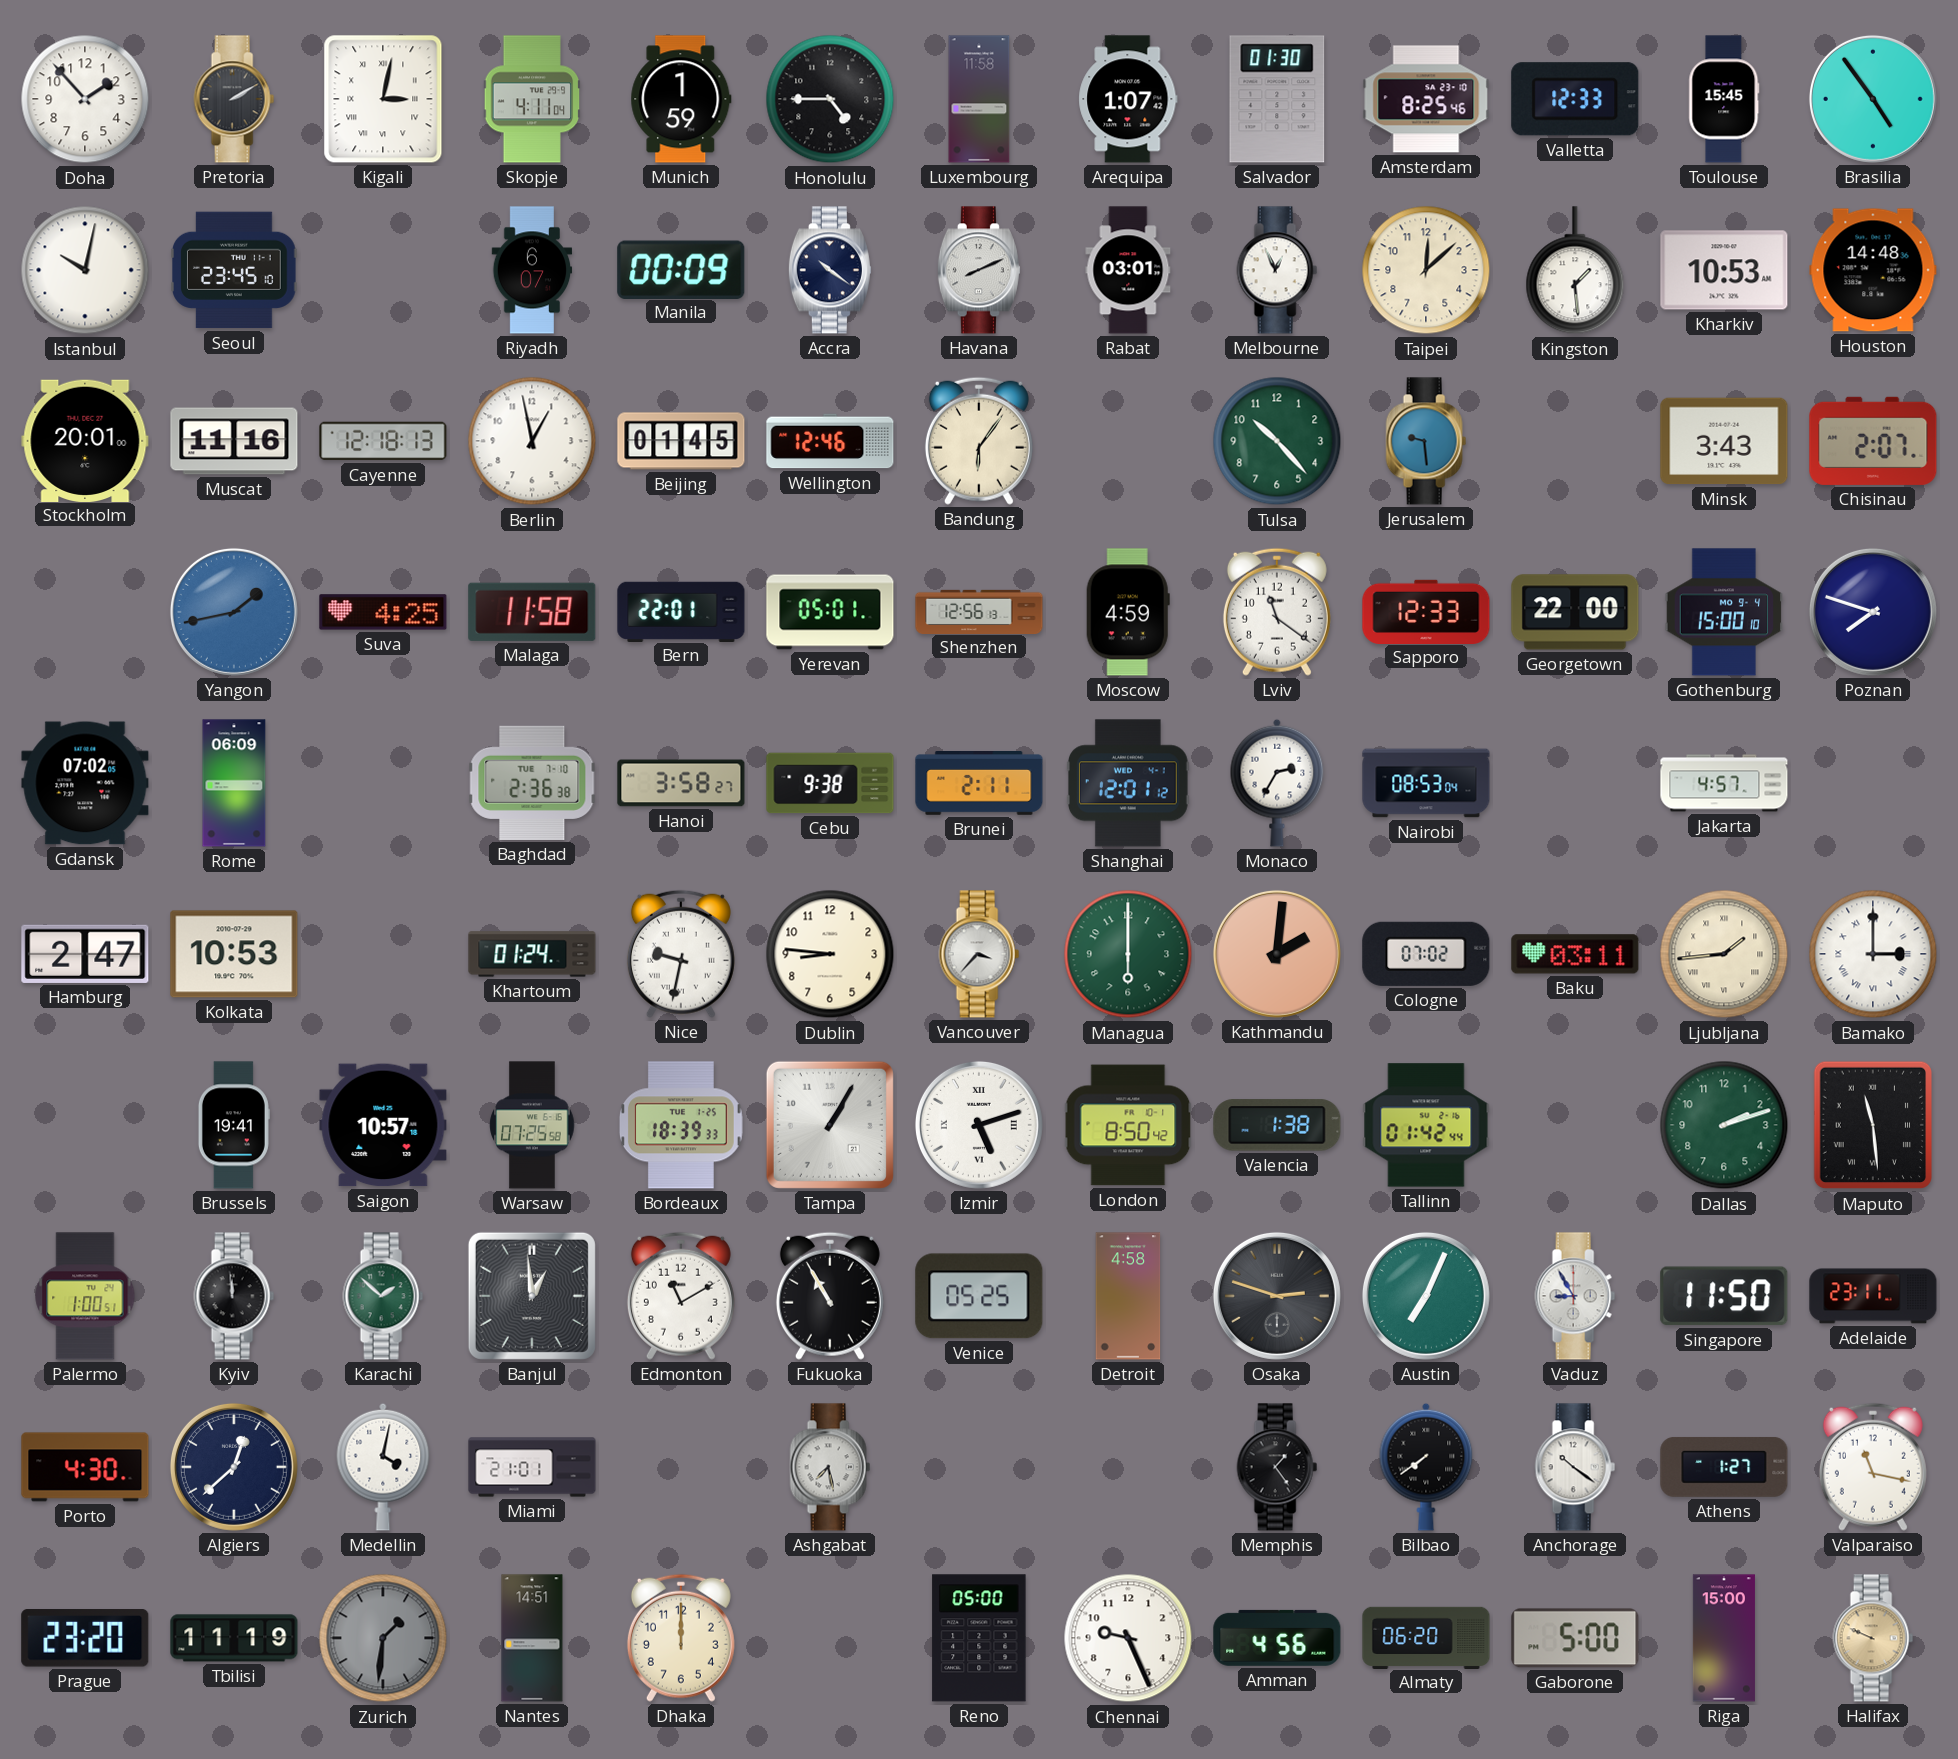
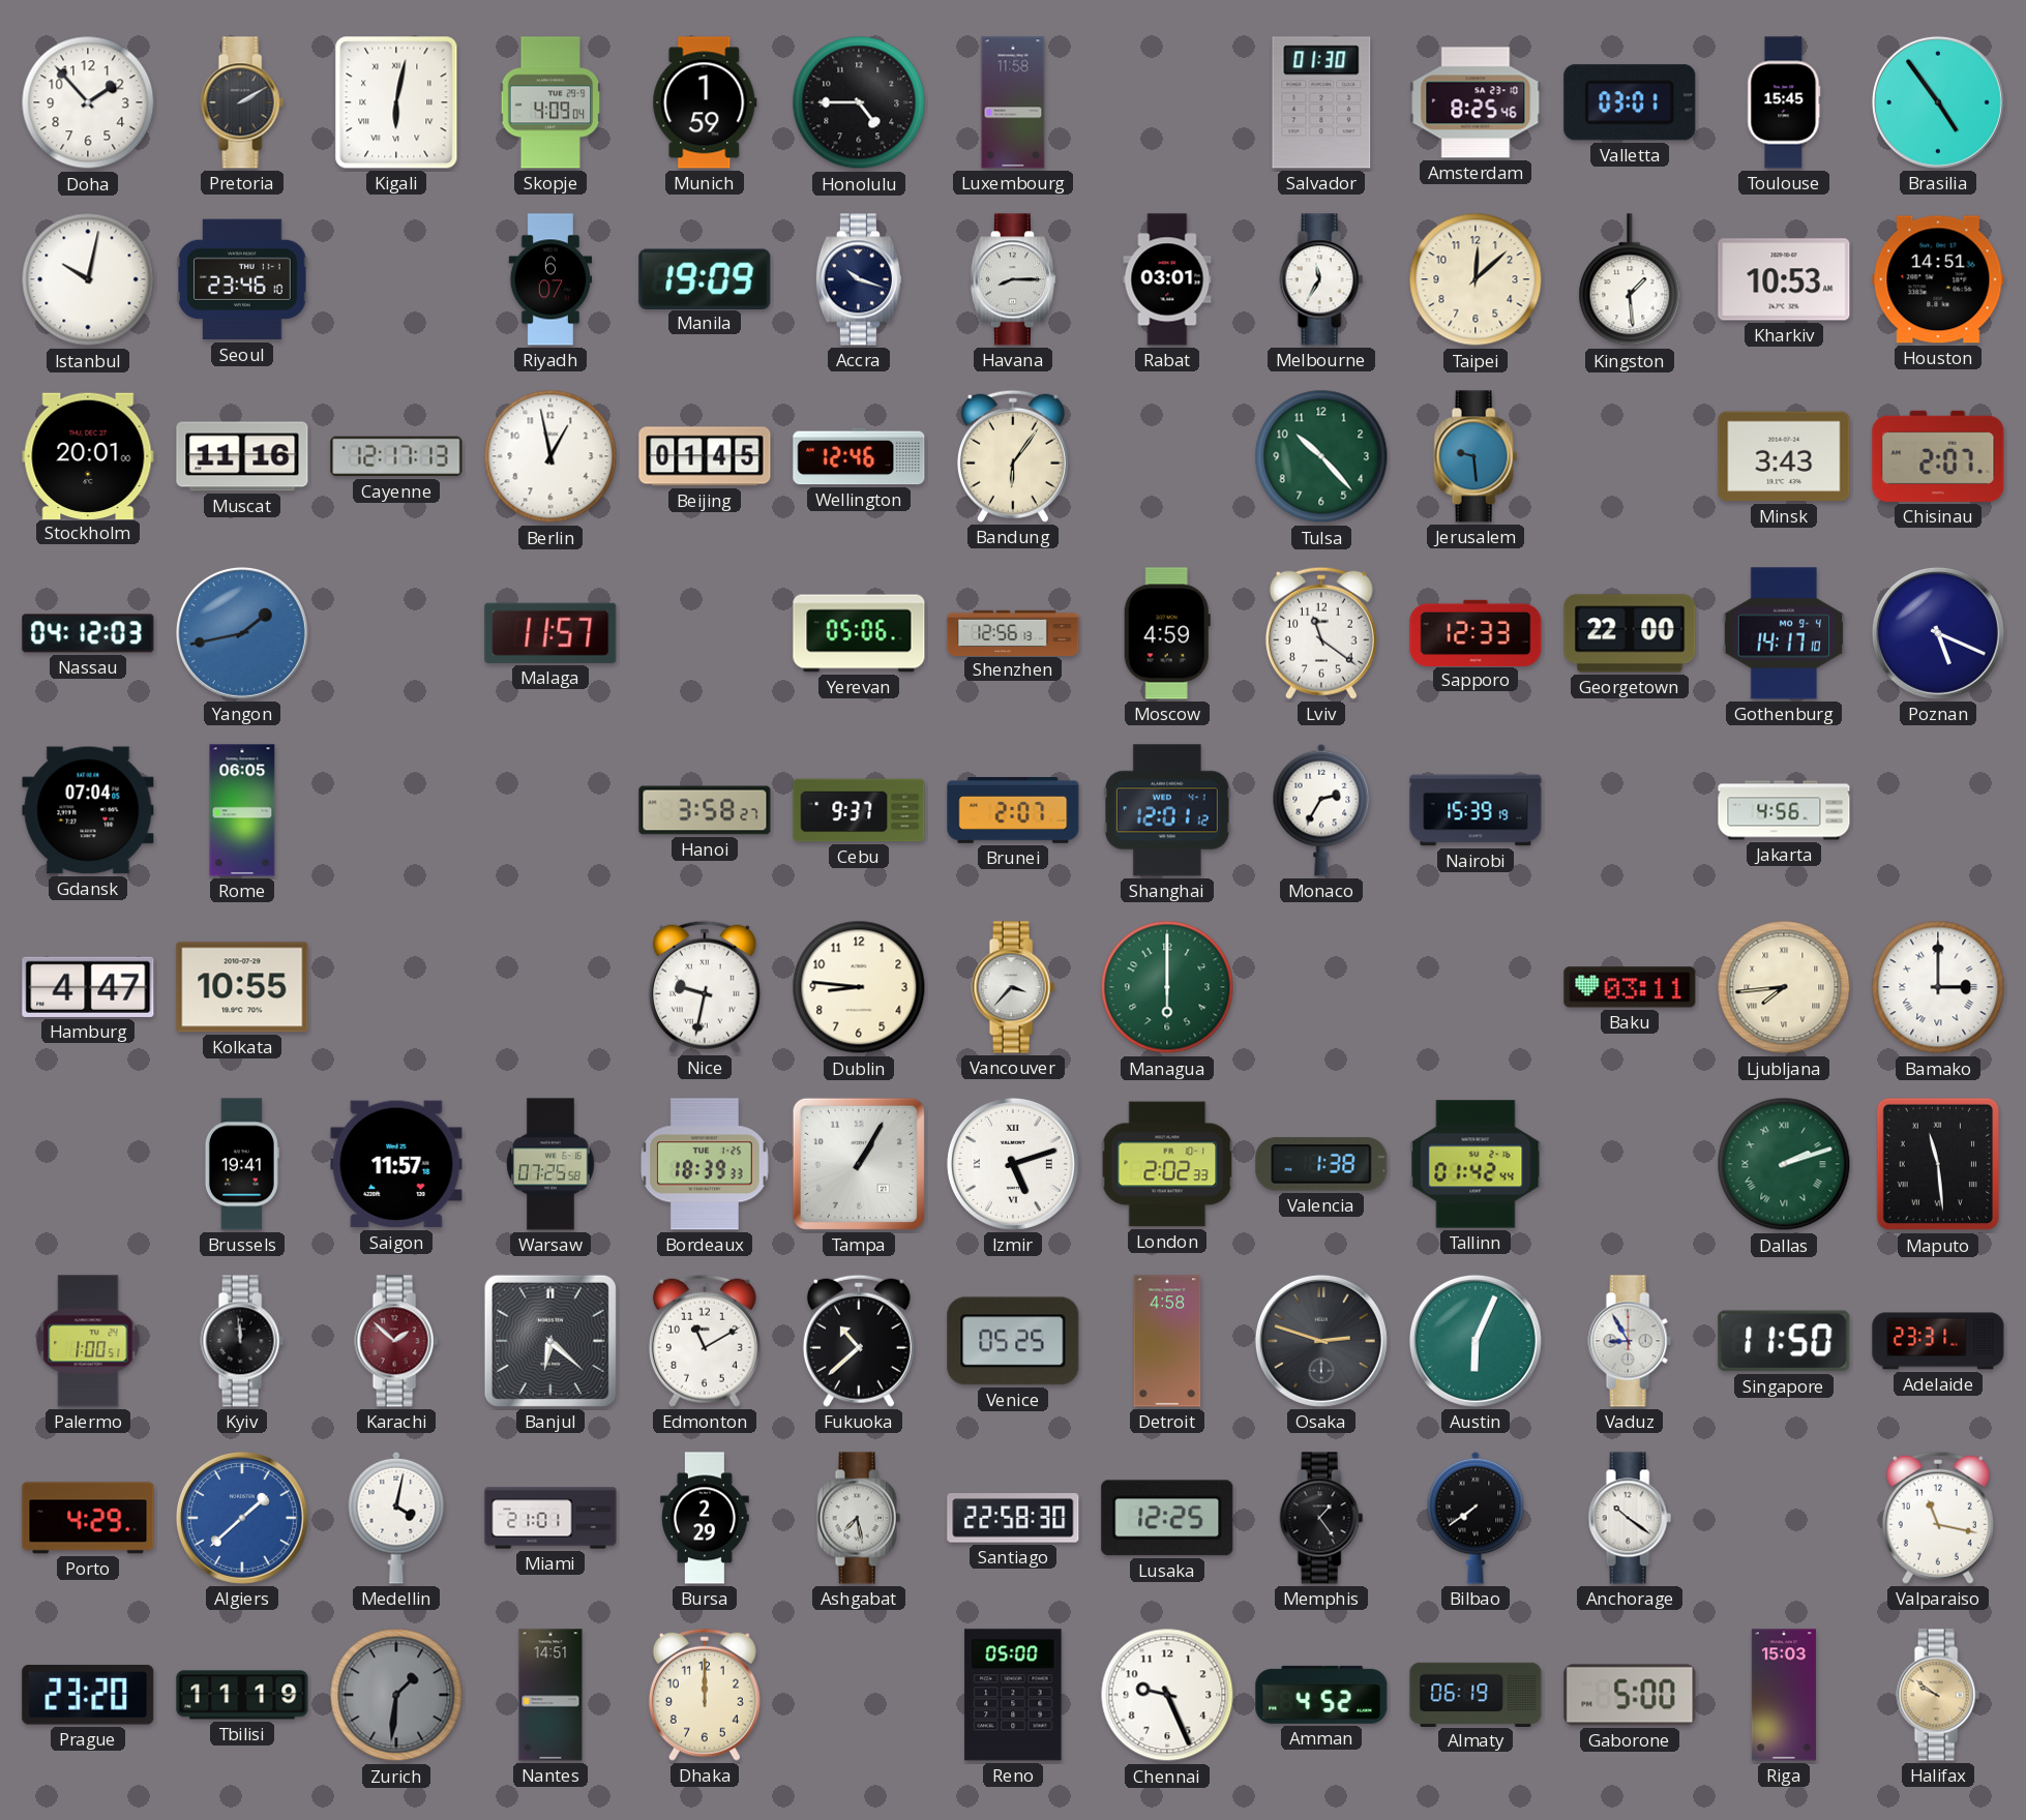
Kigali: 3:02 -> 6:02 (396, 102)
Skopje: 4:11 -> 4:09 (550, 102)
Arequipa: 1:07 -> none (1128, 99)
Valletta: 12:33 -> 03:01 (1630, 102)
Seoul: 23:45 -> 23:46 (242, 279)
Manila: 00:09 -> 19:09 (705, 278)
Accra: 10:21 -> 10:18 (859, 279)
Havana: 8:11 -> 8:15 (1013, 279)
Melbourne: 12:56 -> 11:35 (1321, 279)
Houston: 14:48 -> 14:51 (1938, 279)
Cayenne: 12:18 -> 12:17 (396, 456)
Nassau: none -> 04:12 (88, 633)
Suva: 4:25 -> none (383, 612)
Malaga: 11:58 -> 11:57 (550, 633)
Bern: 22:01 -> none (681, 611)
Yerevan: 05:01 -> 05:06 (859, 633)
Gothenburg: 15:00 -> 14:17 (1784, 633)
Poznan: 7:48 -> 5:19 (1938, 633)
Gdansk: 07:02 -> 07:04 (88, 810)
Rome: 06:09 -> 06:05 (242, 810)
Baghdad: 2:36 -> none (532, 783)
Cebu: 9:38 -> 9:37 (859, 810)
Brunei: 2:11 -> 2:07 (1013, 811)
Nairobi: 08:53 -> 15:39 (1476, 810)
Jakarta: 4:57 -> 4:56 (1784, 810)
Hamburg: 2:47 -> 4:47 (88, 987)
Kolkata: 10:53 -> 10:55 (242, 987)
Khartoum: 01:24 -> none (532, 954)
Kathmandu: 2:01 -> none (1277, 954)
Cologne: 07:02 -> none (1426, 954)
Ljubljana: 1:44 -> 7:44 (1784, 987)
Saigon: 10:57 -> 11:57 (396, 1164)
London: 8:50 -> 2:02 (1167, 1164)
Dallas numerals: Arabic -> Roman (1784, 1164)
Karachi dial: green -> burgundy (396, 1341)
Banjul: 12:59 -> 6:22 (550, 1341)
Fukuoka: 10:55 -> 10:38 (859, 1341)
Austin: 7:04 -> 6:04 (1476, 1341)
Adelaide: 23:11 -> 23:31 (1938, 1341)
Porto: 4:30 -> 4:29 (88, 1518)
Algiers: 12:38 -> 1:38 (242, 1518)
Algiers dial: navy -> blue (242, 1518)
Bursa: none -> 2:29 (705, 1518)
Santiago: none -> 22:58 (1013, 1518)
Lusaka: none -> 12:25 (1167, 1518)
Athens: 1:27 -> none (1724, 1467)
Amman: 4:56 -> 4:52 (1321, 1695)
Almaty: 06:20 -> 06:19 (1476, 1694)
Riga: 15:00 -> 15:03 (1784, 1695)
Halifax: 9:49 -> 9:51 (1938, 1695)
